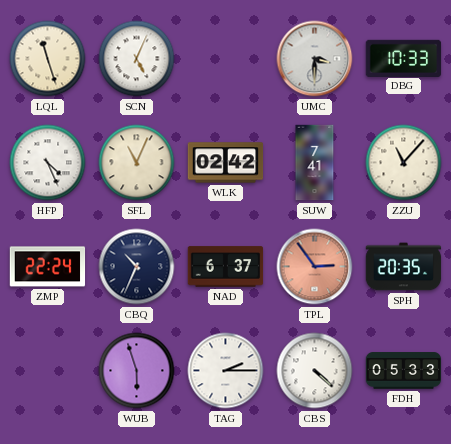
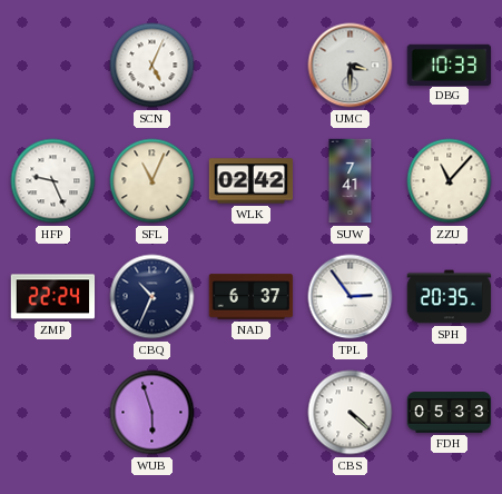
LQL: 11:27 -> none (48, 59)
HFP: 4:26 -> 9:26 (53, 181)
TPL dial: salmon -> white (351, 297)
TAG: 2:15 -> none (226, 371)
